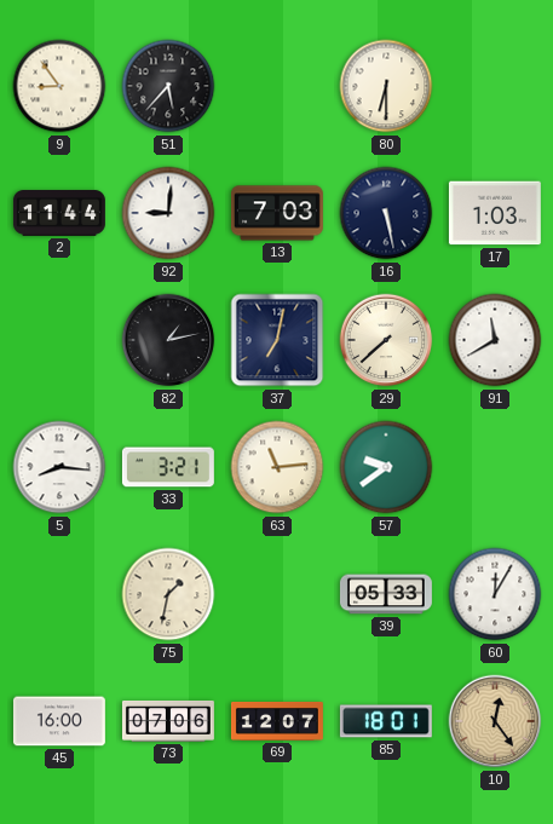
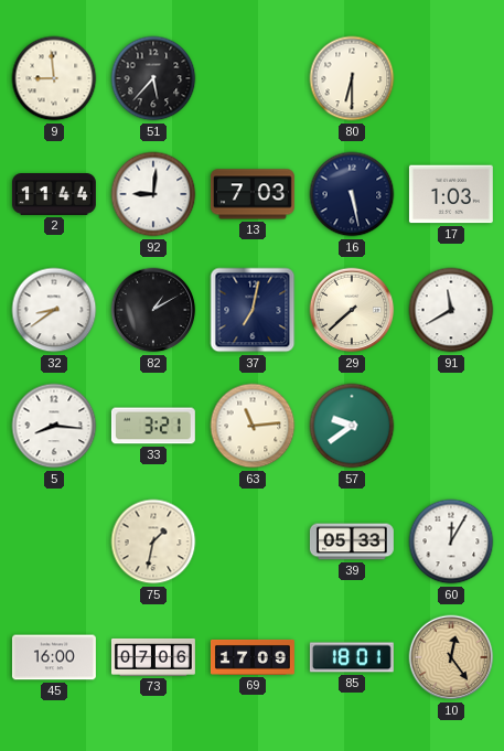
9: 8:54 -> 8:59 (54, 78)
32: none -> 8:39 (54, 310)
82: 1:13 -> 1:10 (153, 310)
69: 12:07 -> 17:09 (253, 657)
